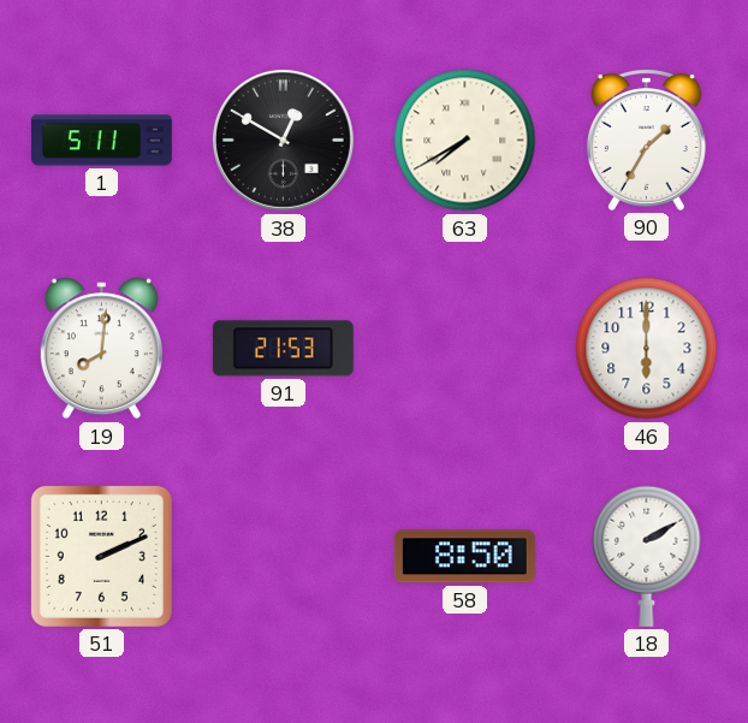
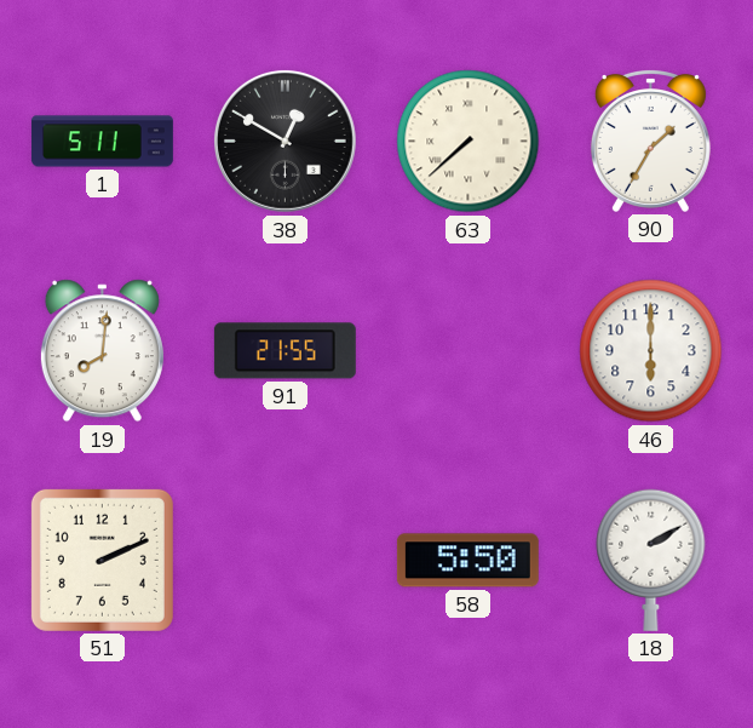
63: 7:40 -> 7:38 (469, 142)
91: 21:53 -> 21:55 (284, 351)
58: 8:50 -> 5:50 (467, 561)
